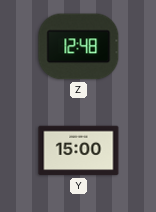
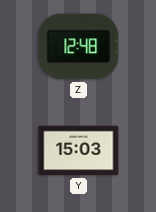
Y: 15:00 -> 15:03 (79, 151)
